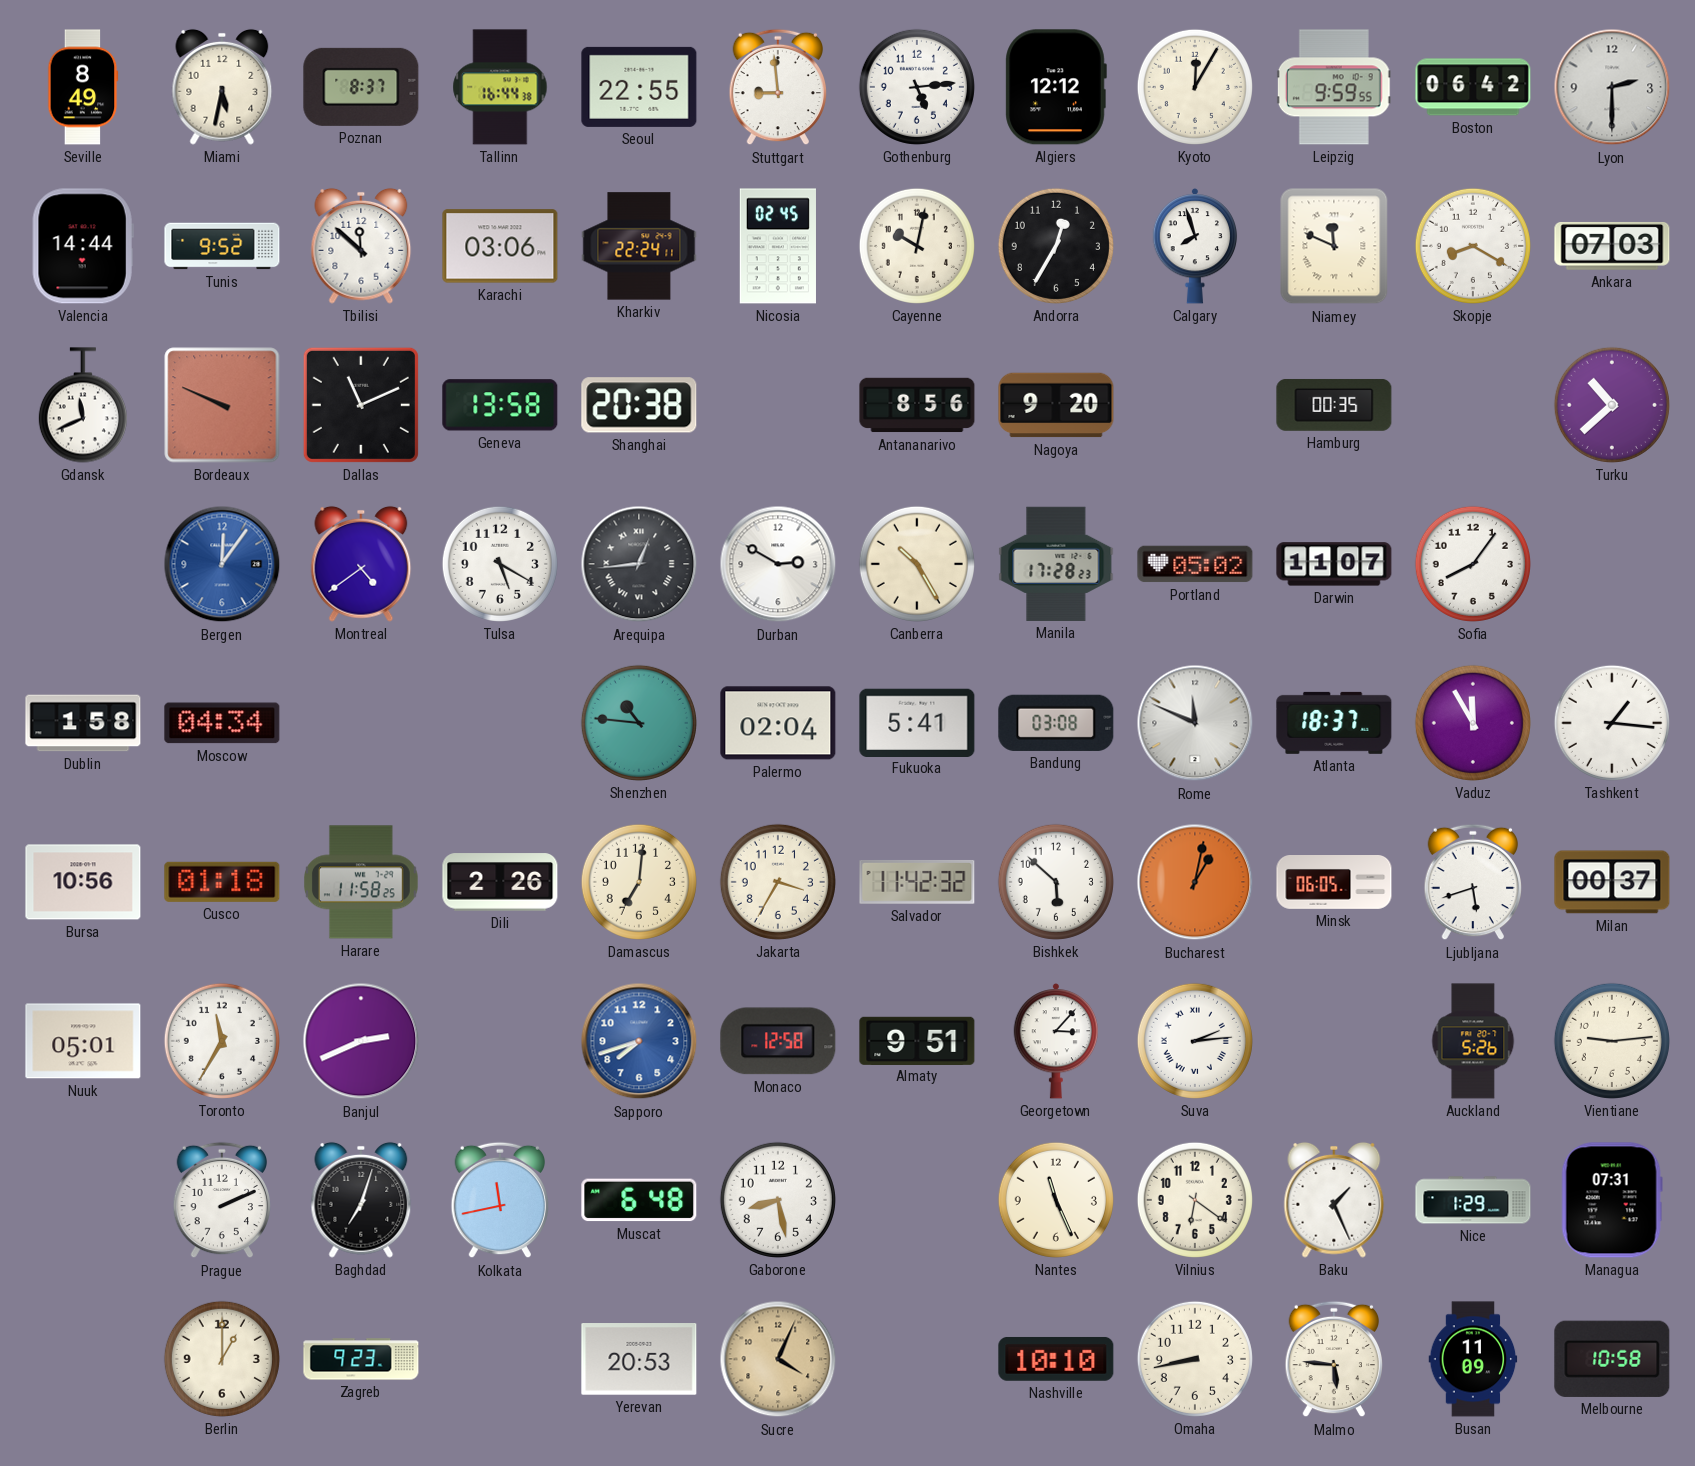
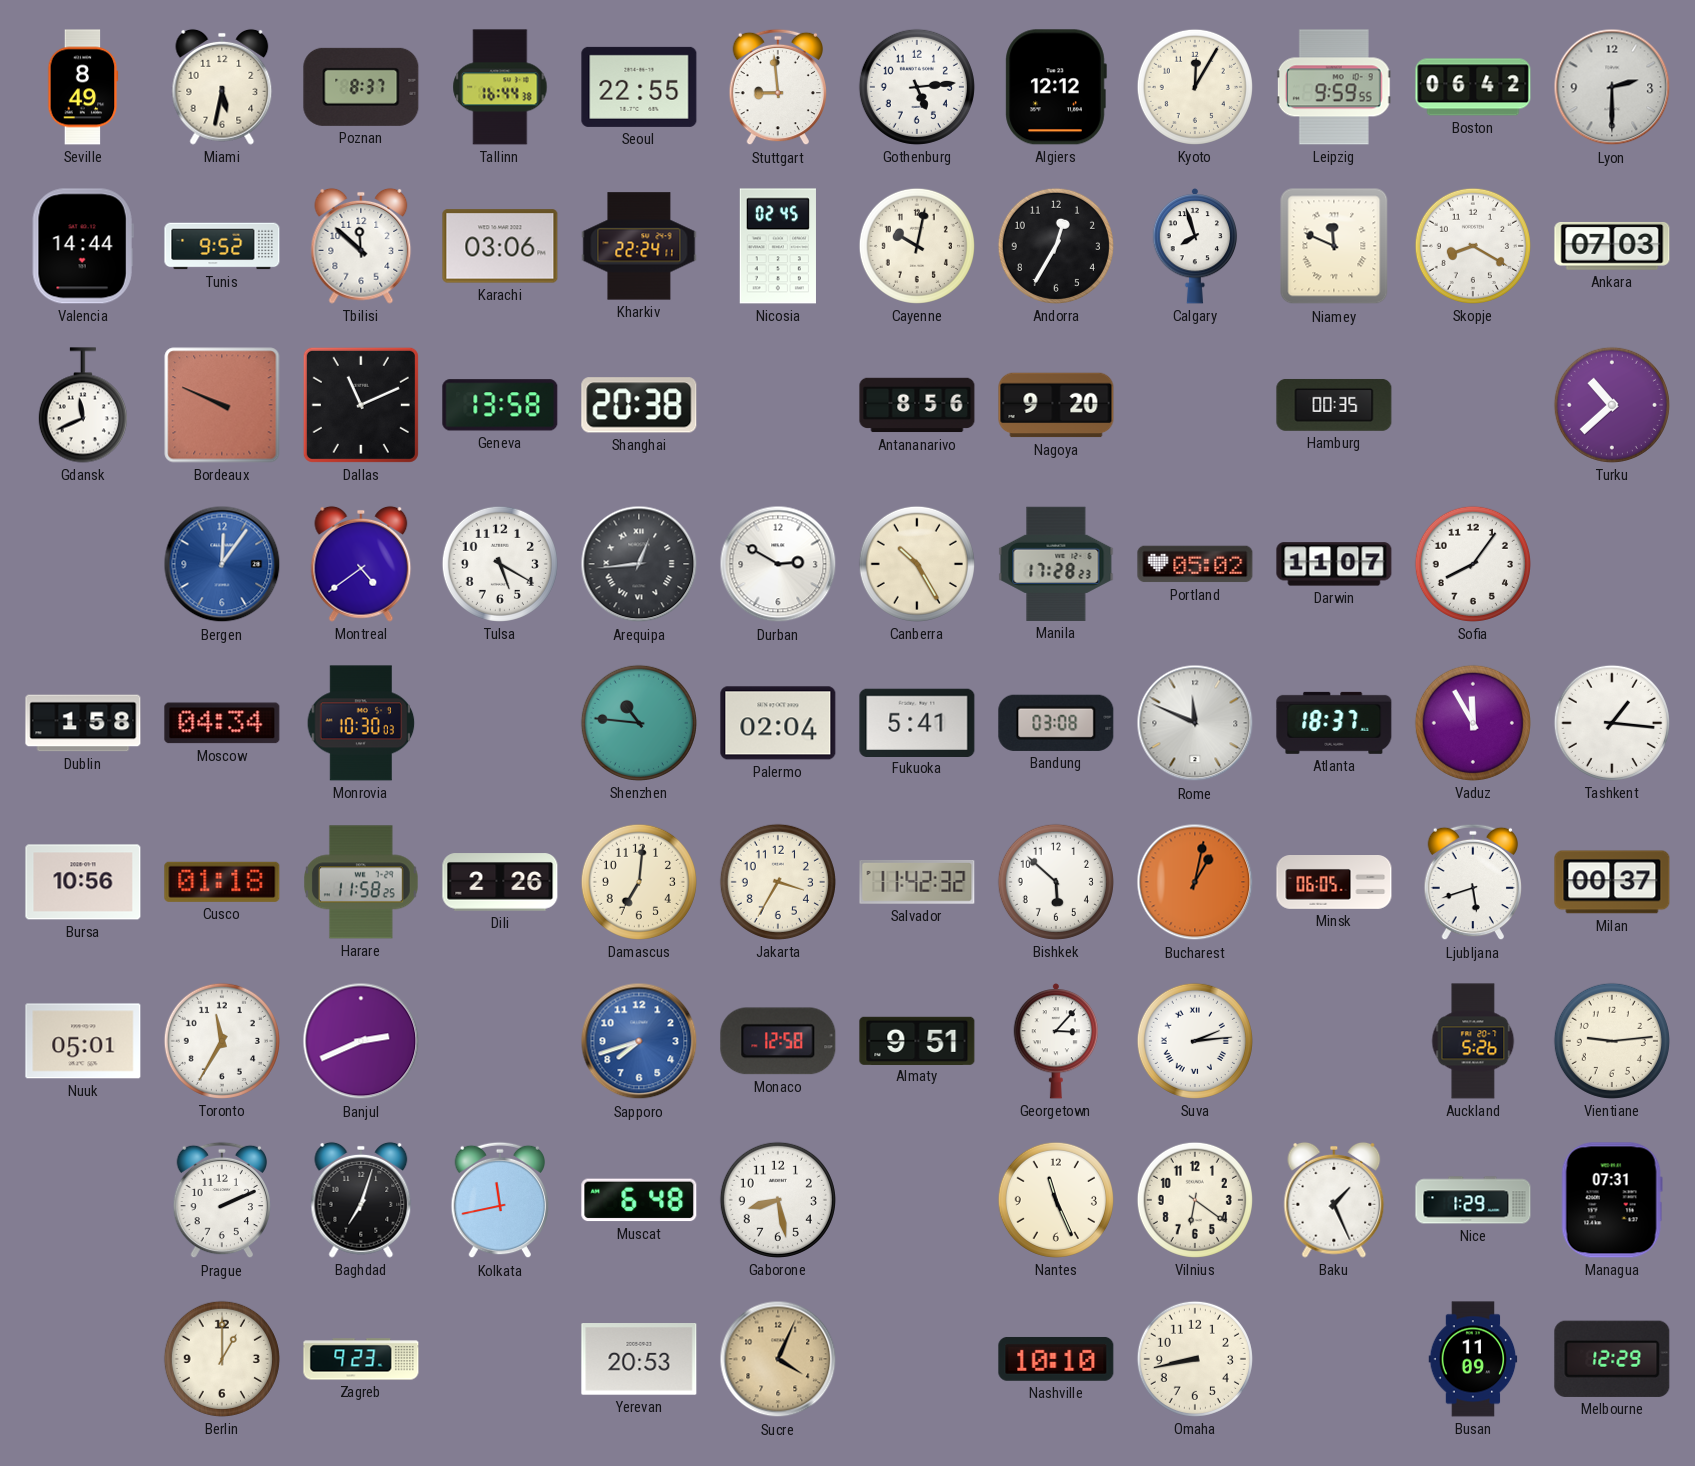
Monrovia: none -> 10:30 (361, 723)
Malmo: 5:46 -> none (1334, 1359)
Melbourne: 10:58 -> 12:29 (1612, 1359)
